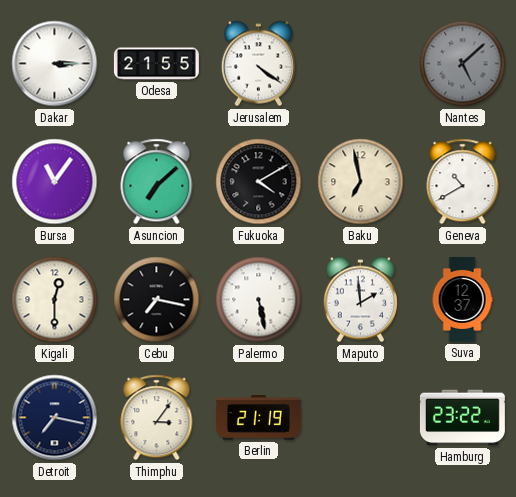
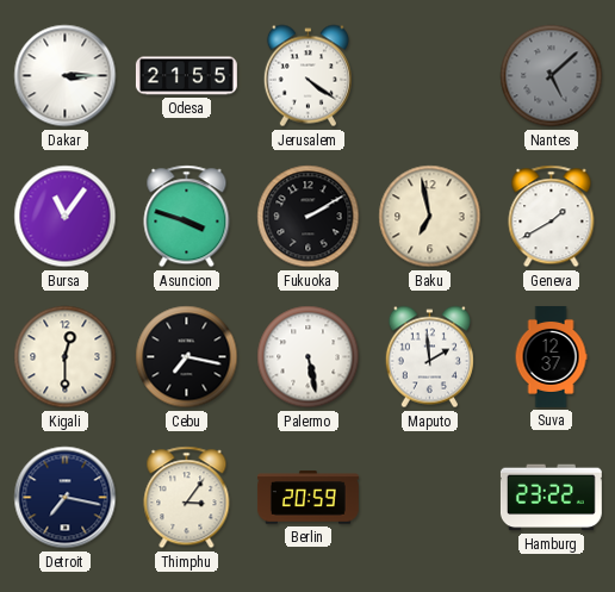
Asuncion: 7:08 -> 3:48 (187, 217)
Fukuoka: 4:10 -> 2:10 (309, 217)
Geneva: 10:40 -> 1:40 (552, 217)
Berlin: 21:19 -> 20:59 (307, 498)
